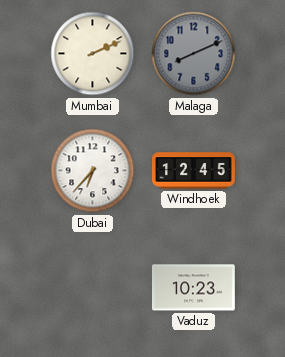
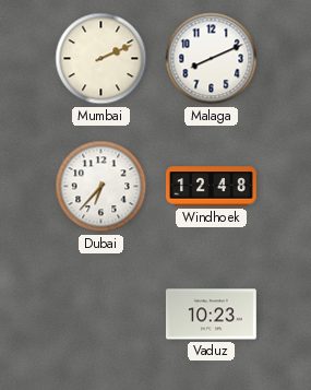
Malaga dial: grey -> white (212, 59)
Windhoek: 12:45 -> 12:48 (212, 187)
